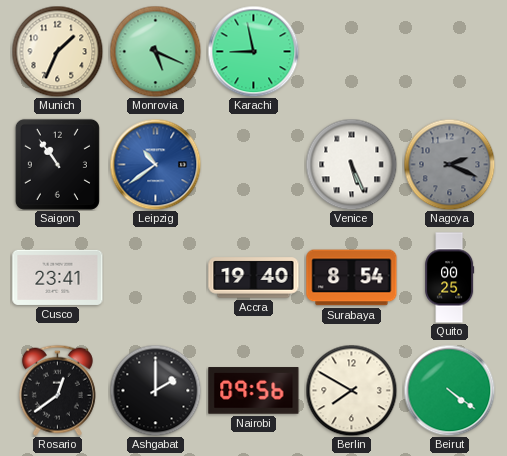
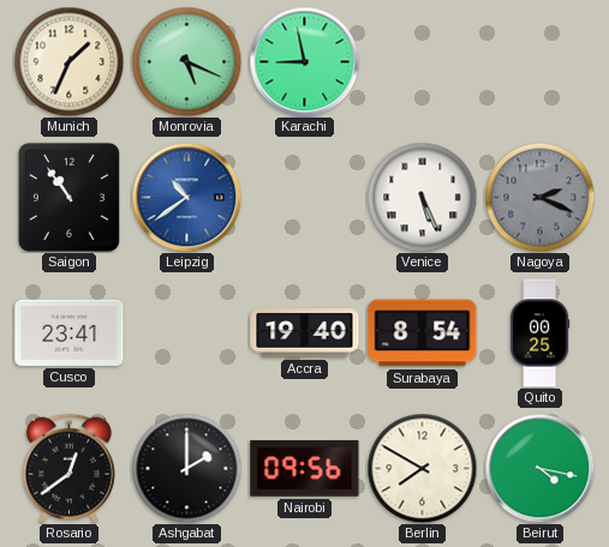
Beirut: 4:21 -> 4:17 (539, 468)
